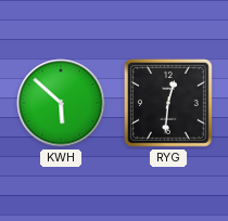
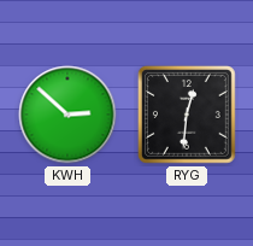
KWH: 5:52 -> 2:52 (67, 115)
